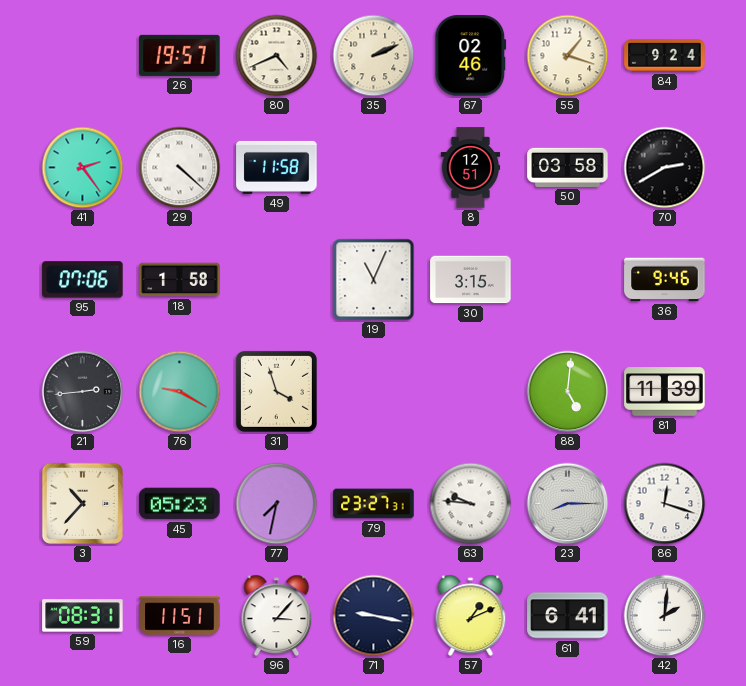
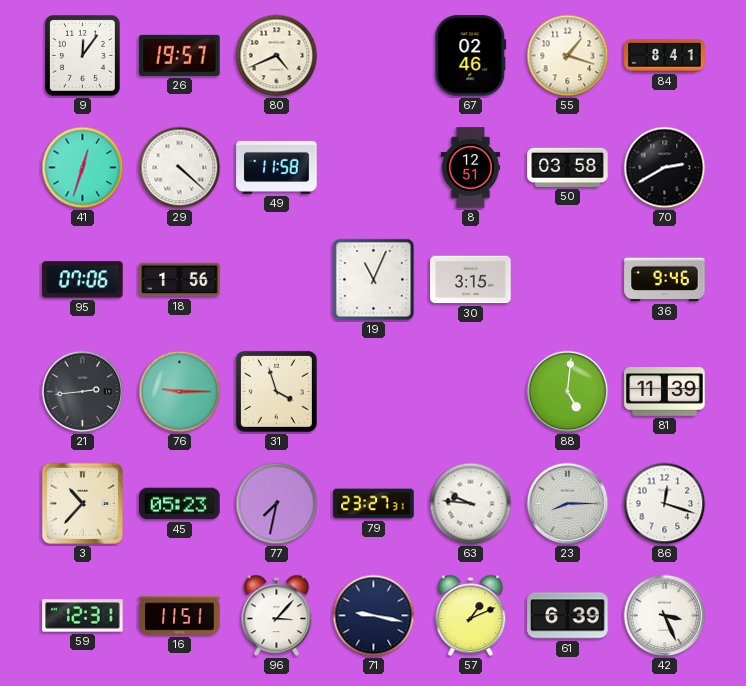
9: none -> 12:06 (83, 56)
35: 2:11 -> none (374, 56)
84: 9:24 -> 8:41 (665, 56)
41: 2:24 -> 12:33 (83, 168)
18: 1:58 -> 1:56 (180, 280)
76: 9:20 -> 9:15 (180, 392)
59: 08:31 -> 12:31 (83, 616)
61: 6:41 -> 6:39 (568, 616)
42: 2:01 -> 3:26 (665, 616)
